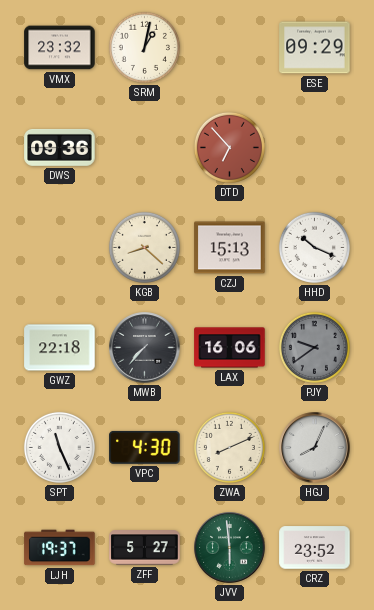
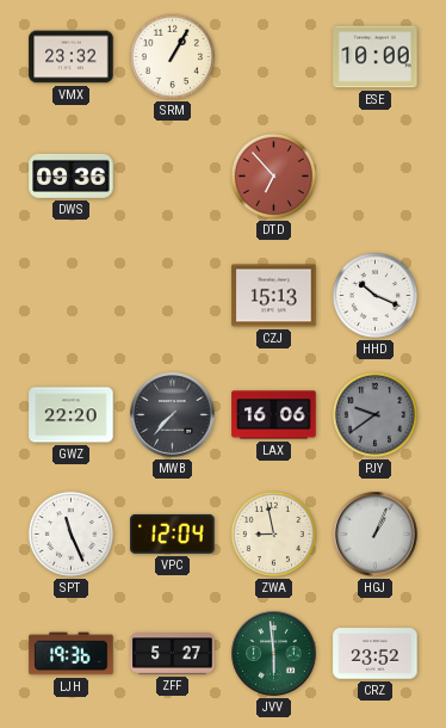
SRM: 1:02 -> 1:05 (172, 56)
ESE: 09:29 -> 10:00 (376, 57)
KGB: 8:22 -> none (144, 247)
GWZ: 22:18 -> 22:20 (72, 415)
VPC: 4:30 -> 12:04 (173, 533)
ZWA: 8:11 -> 8:58 (273, 533)
HGJ: 8:04 -> 1:04 (376, 535)
LJH: 19:37 -> 19:36 (72, 654)
